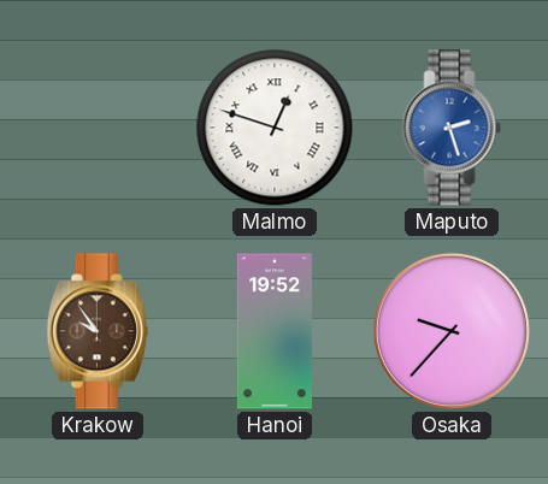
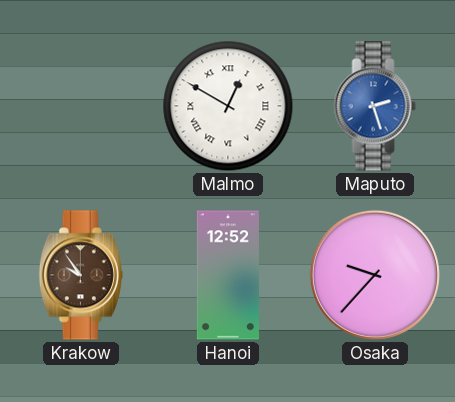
Malmo: 12:48 -> 12:50 (228, 106)
Hanoi: 19:52 -> 12:52 (228, 275)
